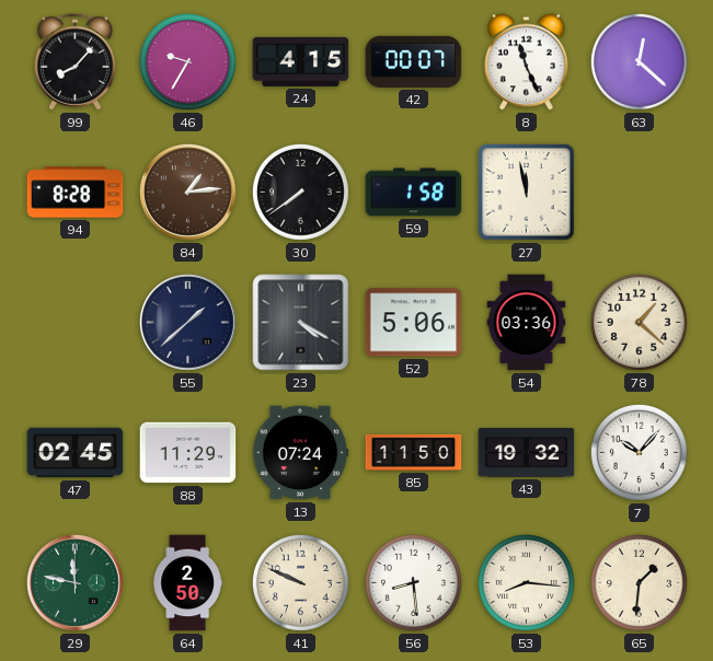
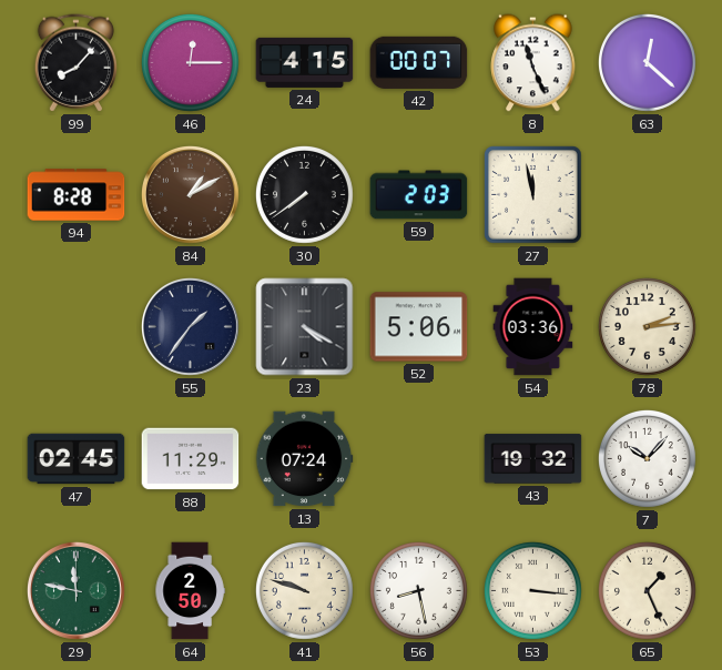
46: 9:35 -> 12:15 (190, 62)
84: 1:14 -> 1:10 (190, 194)
59: 1:58 -> 2:03 (419, 195)
55: 1:38 -> 1:36 (190, 326)
78: 1:22 -> 2:14 (647, 326)
85: 11:50 -> none (414, 452)
41: 9:49 -> 9:48 (304, 590)
56: 8:29 -> 8:28 (418, 590)
53: 8:16 -> 3:16 (532, 590)
65: 1:31 -> 1:26 (647, 590)
